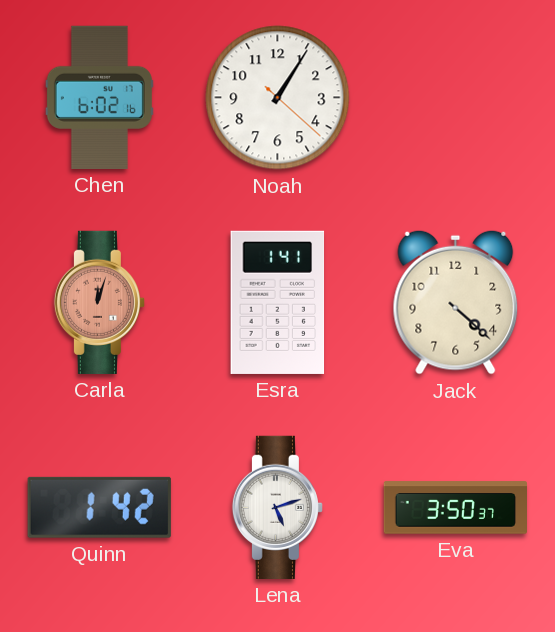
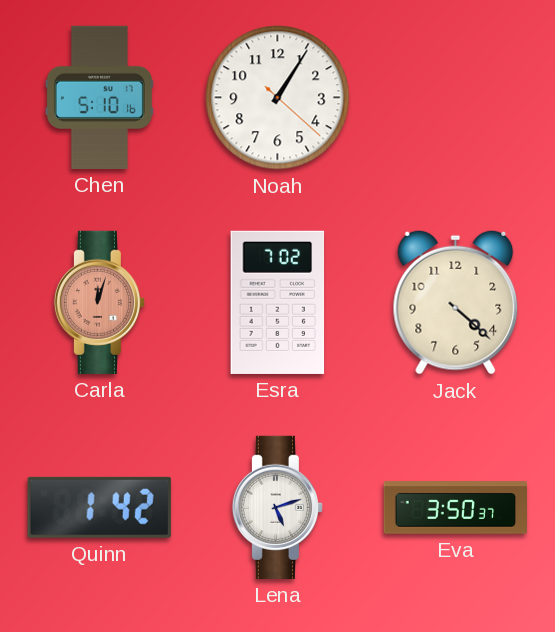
Chen: 6:02 -> 5:10 (99, 97)
Esra: 1:41 -> 7:02 (278, 302)
